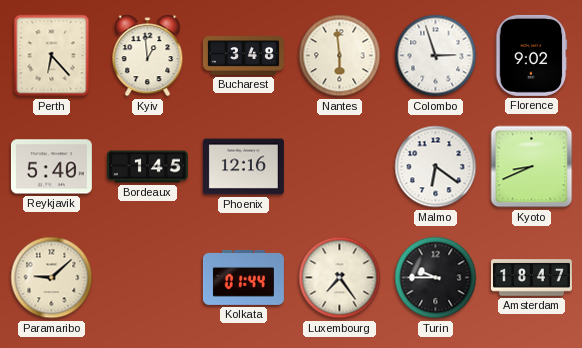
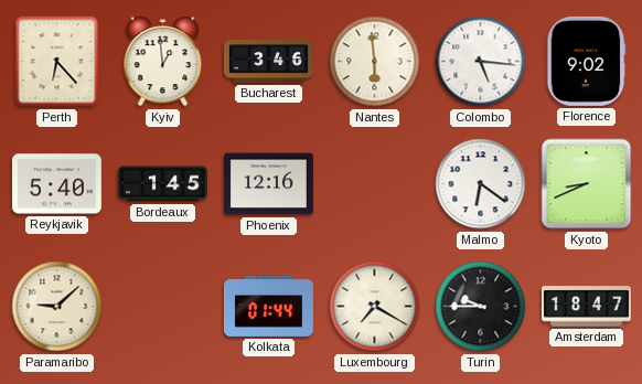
Bucharest: 3:48 -> 3:46 (268, 62)
Colombo: 2:57 -> 5:16 (481, 62)
Luxembourg: 7:24 -> 7:20 (375, 307)
